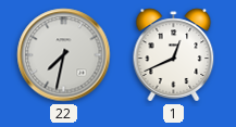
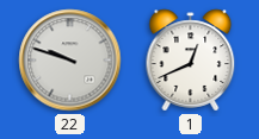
22: 7:32 -> 9:48 (70, 61)
